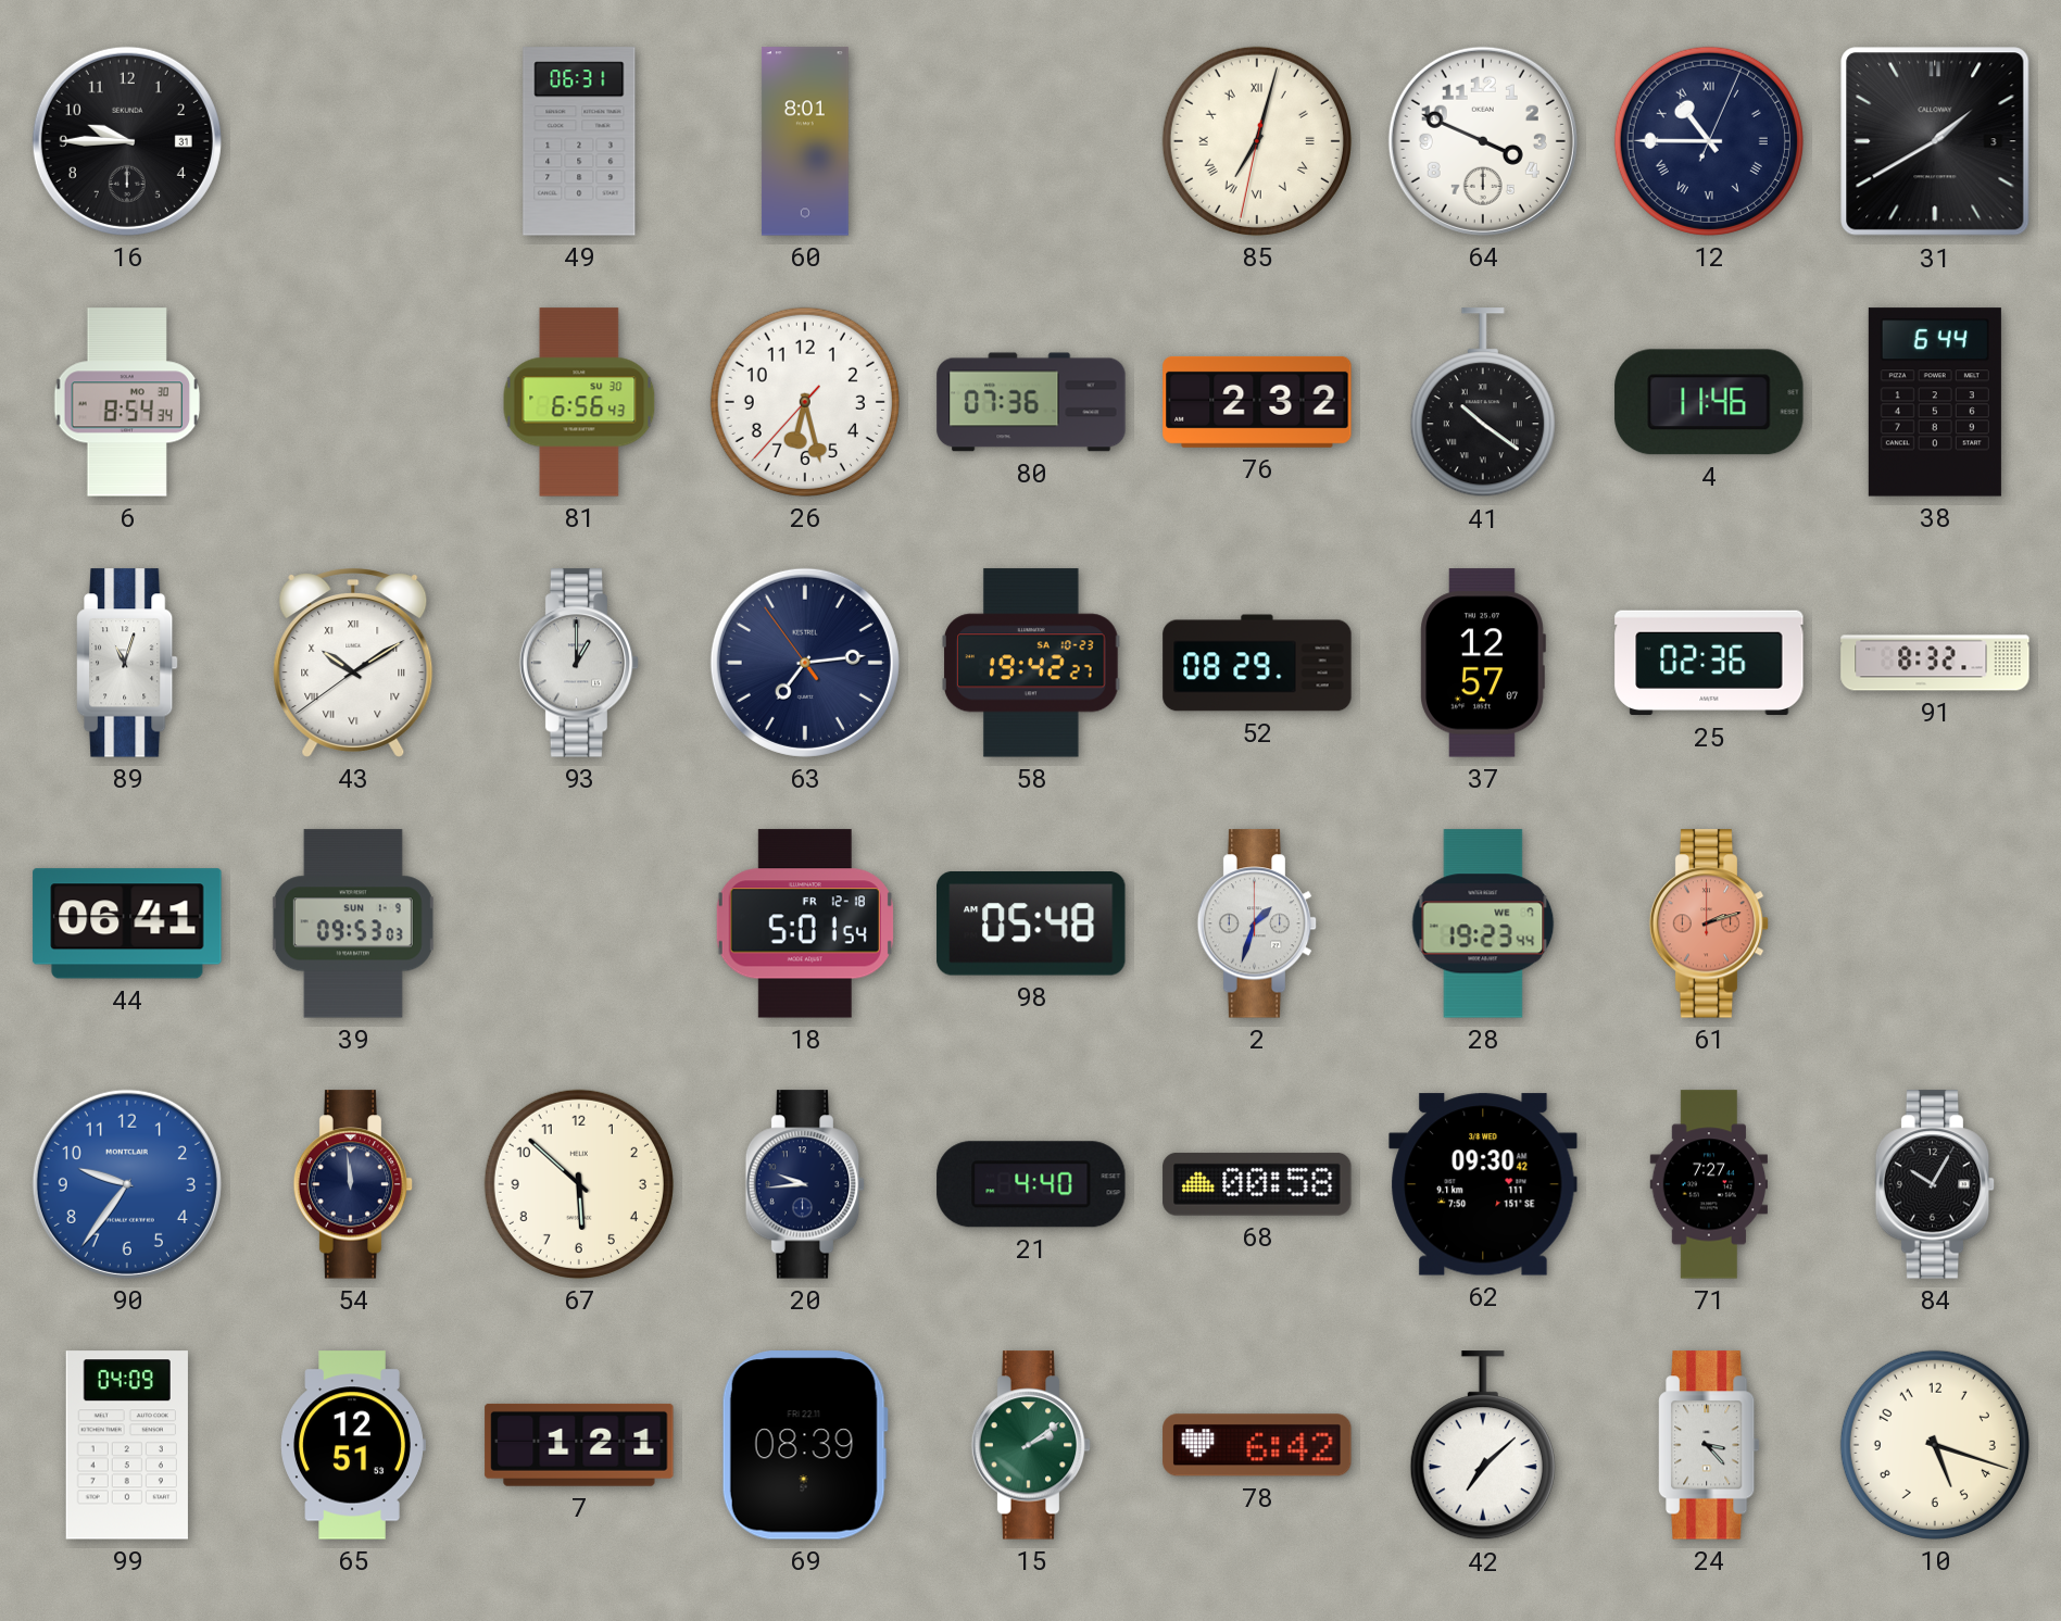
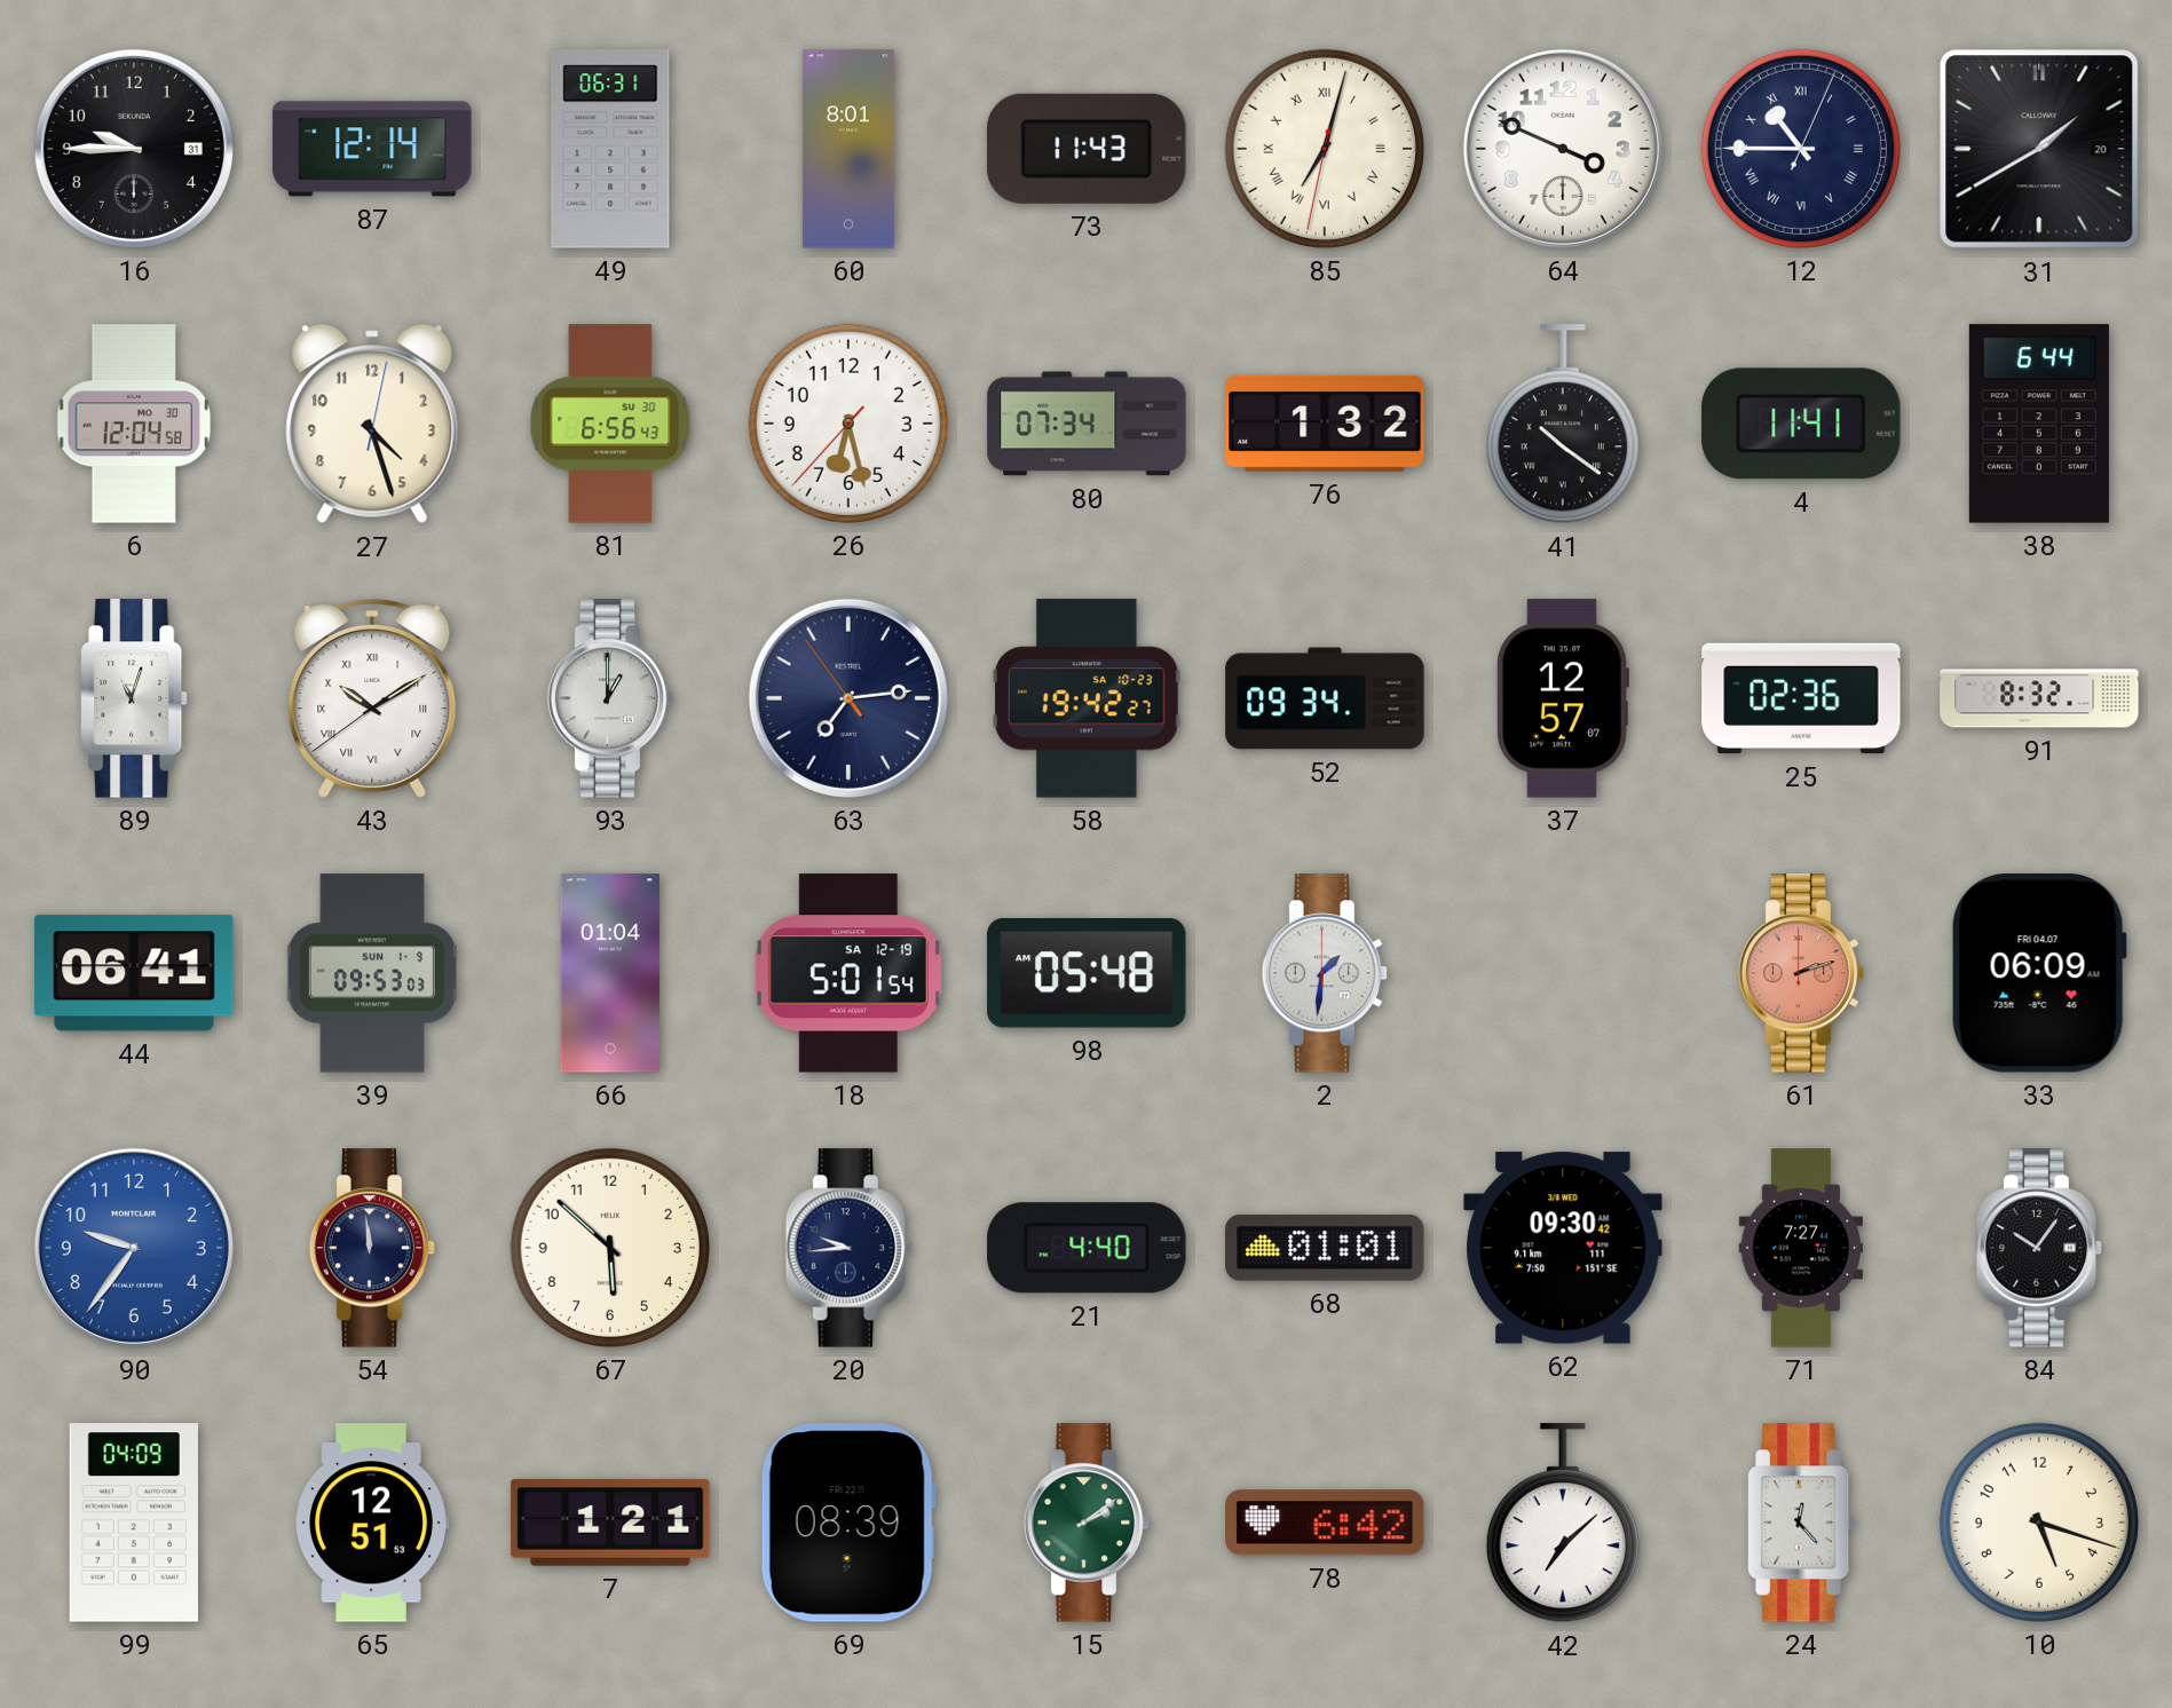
87: none -> 12:14 (372, 149)
73: none -> 11:43 (1088, 149)
31 date: 3 -> 20 (2039, 149)
6: 8:54 -> 12:04 (134, 424)
27: none -> 4:27 (372, 424)
80: 07:36 -> 07:34 (1087, 424)
76: 2:32 -> 1:32 (1325, 424)
4: 11:46 -> 11:41 (1801, 424)
52: 08:29 -> 09:34 (1325, 698)
66: none -> 01:04 (610, 973)
18 date: FR 12-18 -> SA 12-19 (848, 973)
2: 1:33 -> 1:31 (1325, 973)
28: 19:23 -> none (1483, 923)
33: none -> 06:09 (2039, 973)
68: 00:58 -> 01:01 (1325, 1248)
84: 10:05 -> 10:06 (2039, 1248)
24: 3:23 -> 12:23 (1802, 1523)
